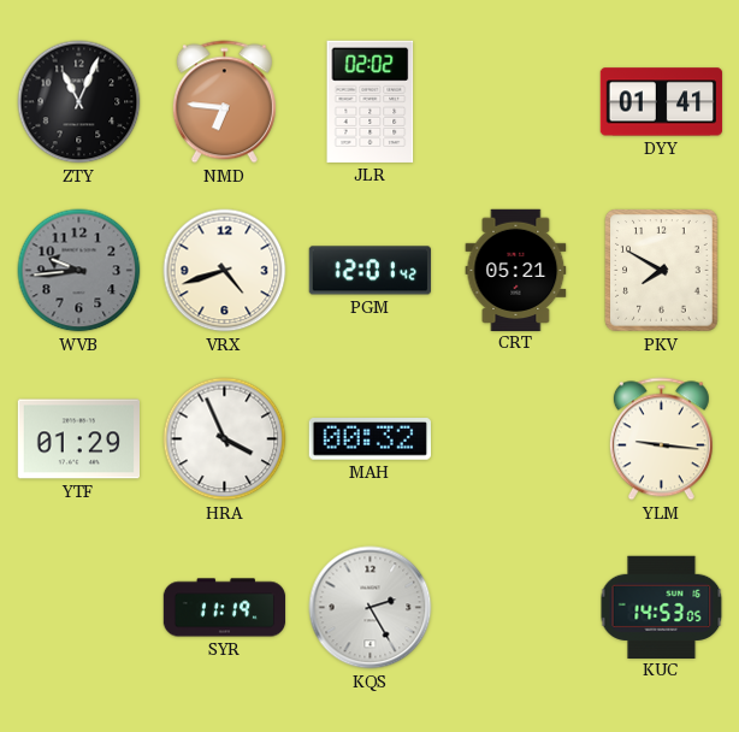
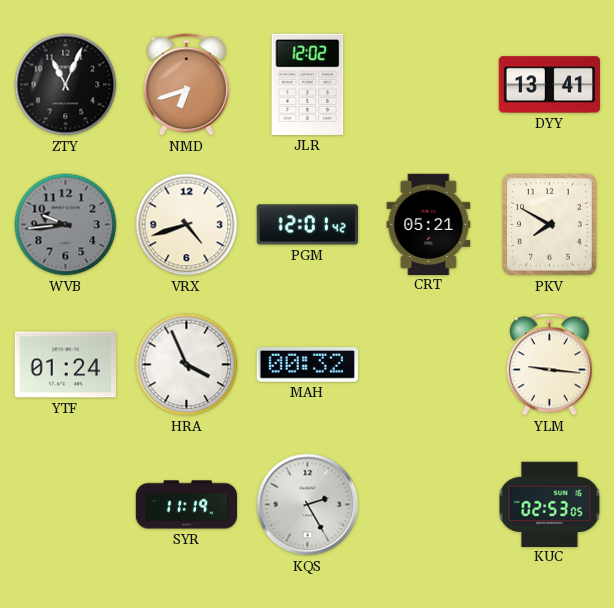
NMD: 6:46 -> 6:42 (186, 85)
JLR: 02:02 -> 12:02 (308, 84)
DYY: 01:41 -> 13:41 (550, 85)
YTF: 01:29 -> 01:24 (65, 365)
KUC: 14:53 -> 02:53 (550, 504)
